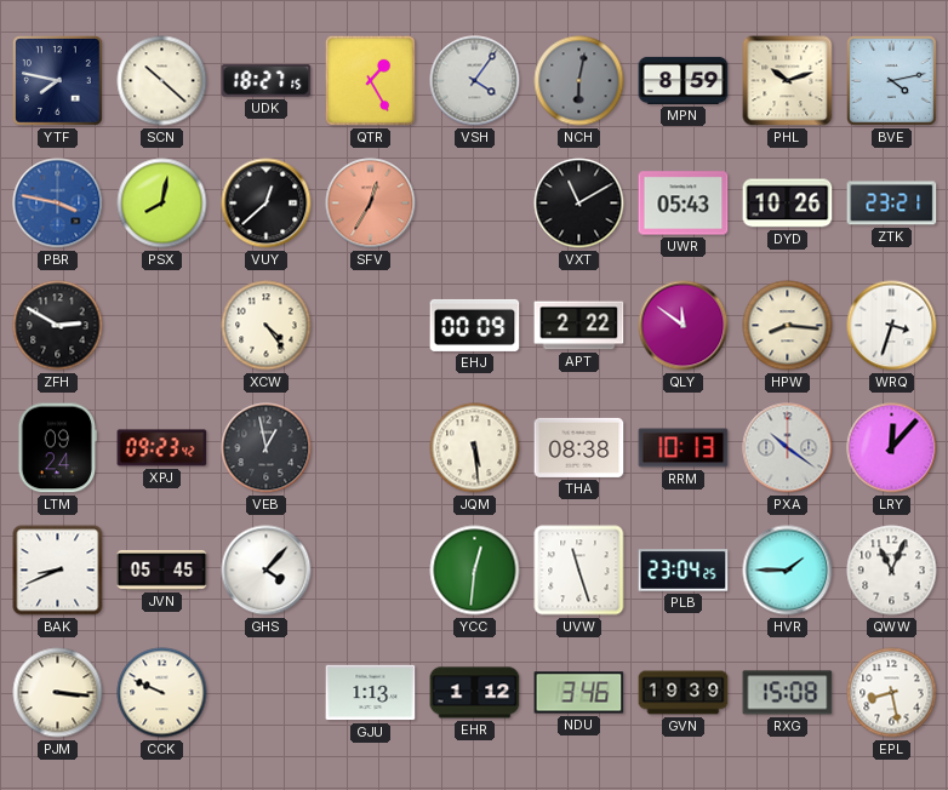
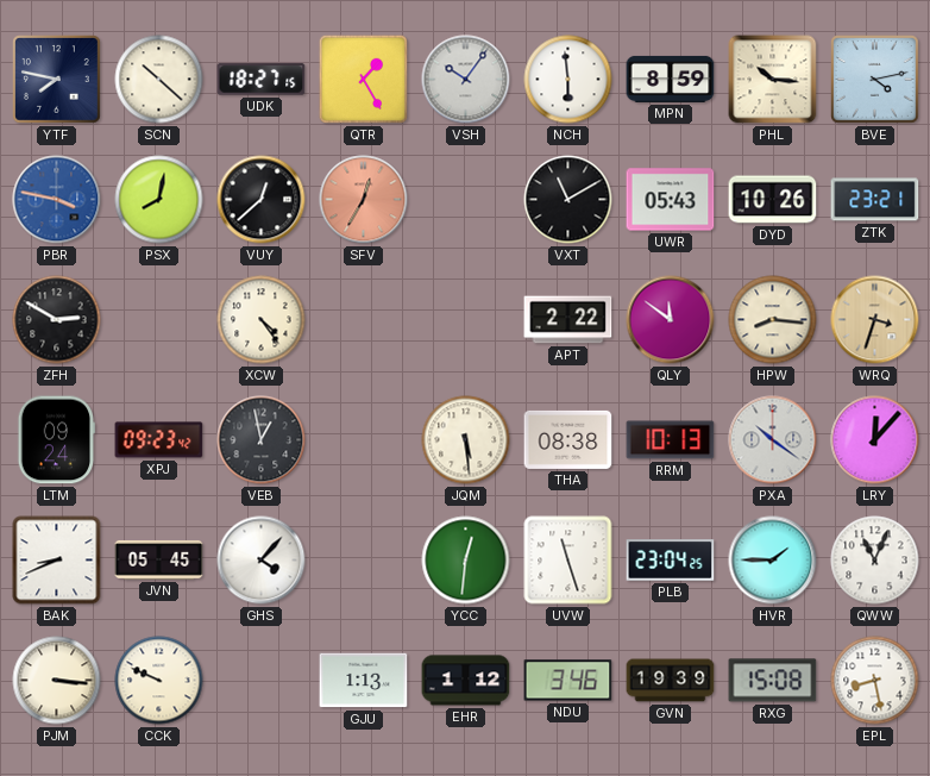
VSH: 4:06 -> 10:06 (466, 80)
NCH: 6:02 -> 5:59 (568, 80)
NCH dial: grey -> white (568, 80)
PHL: 10:12 -> 10:16 (773, 80)
EHJ: 00:09 -> none (475, 325)
WRQ dial: white -> champagne (875, 320)
